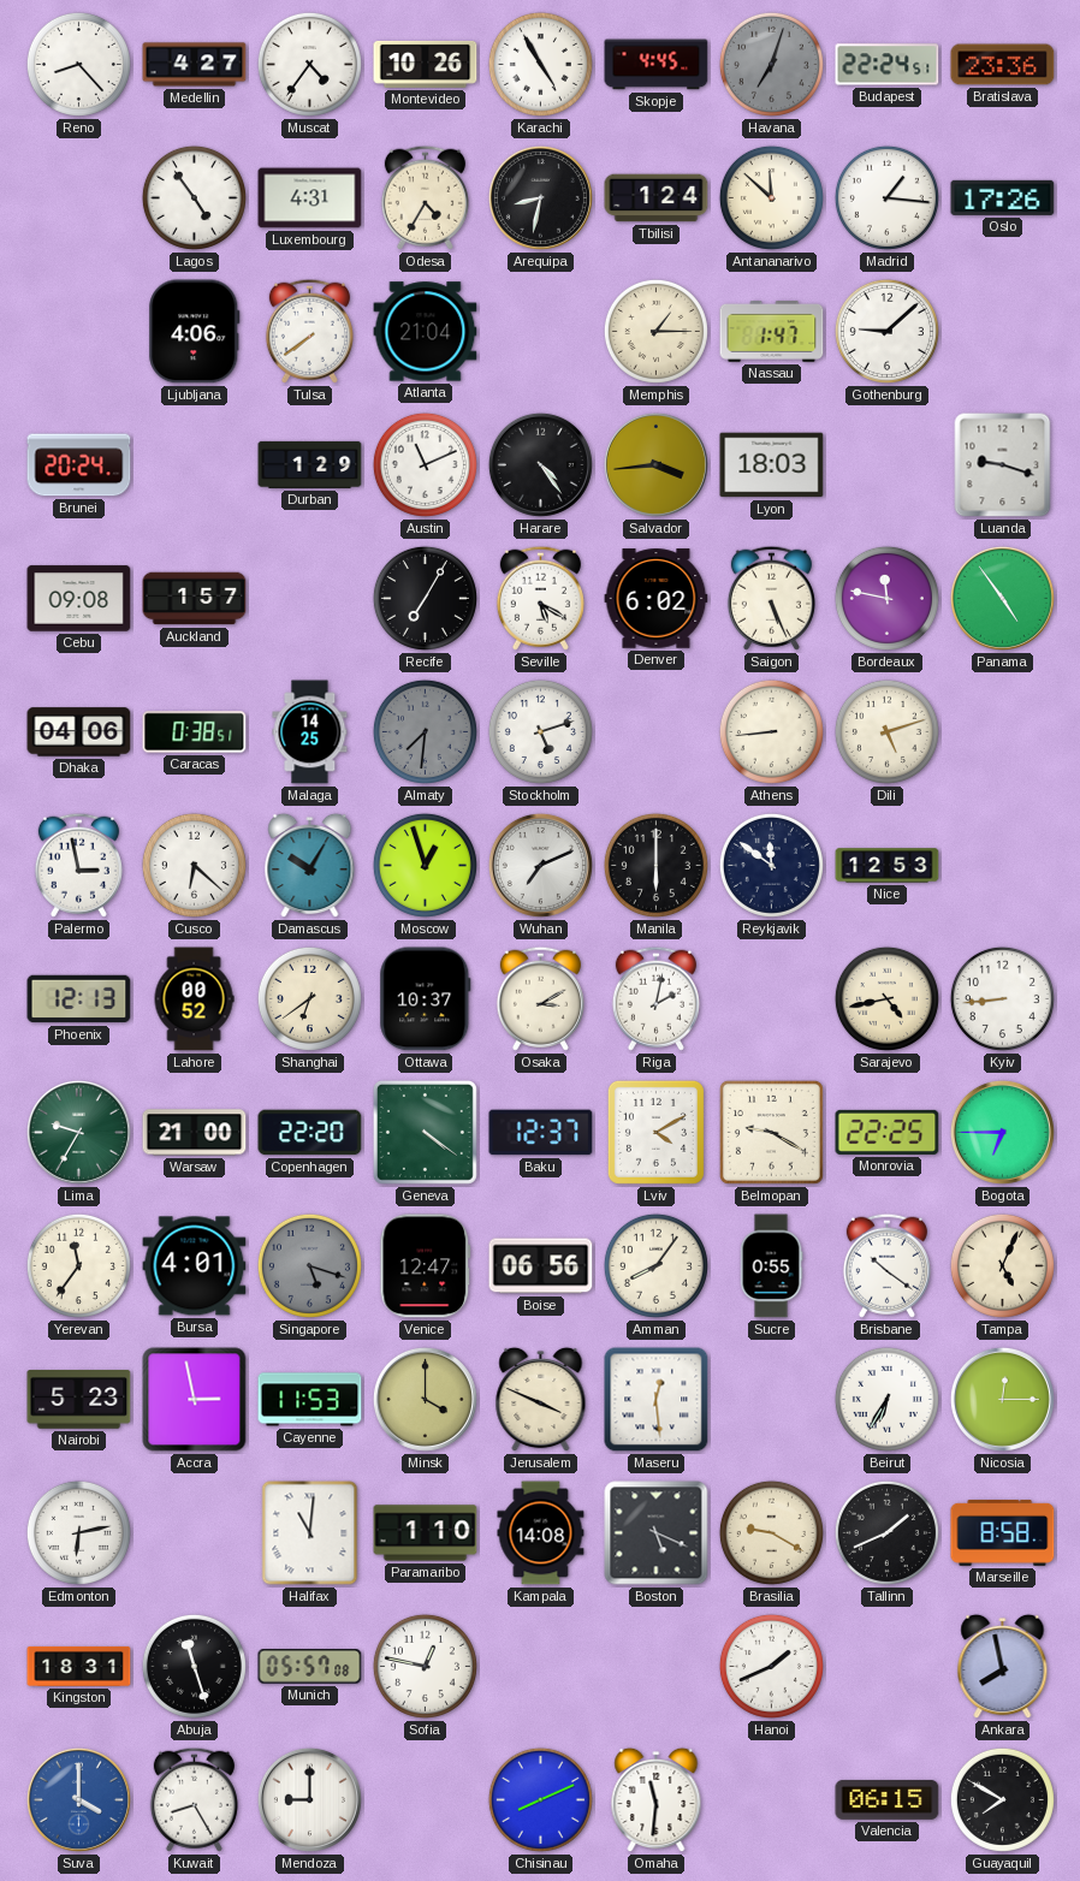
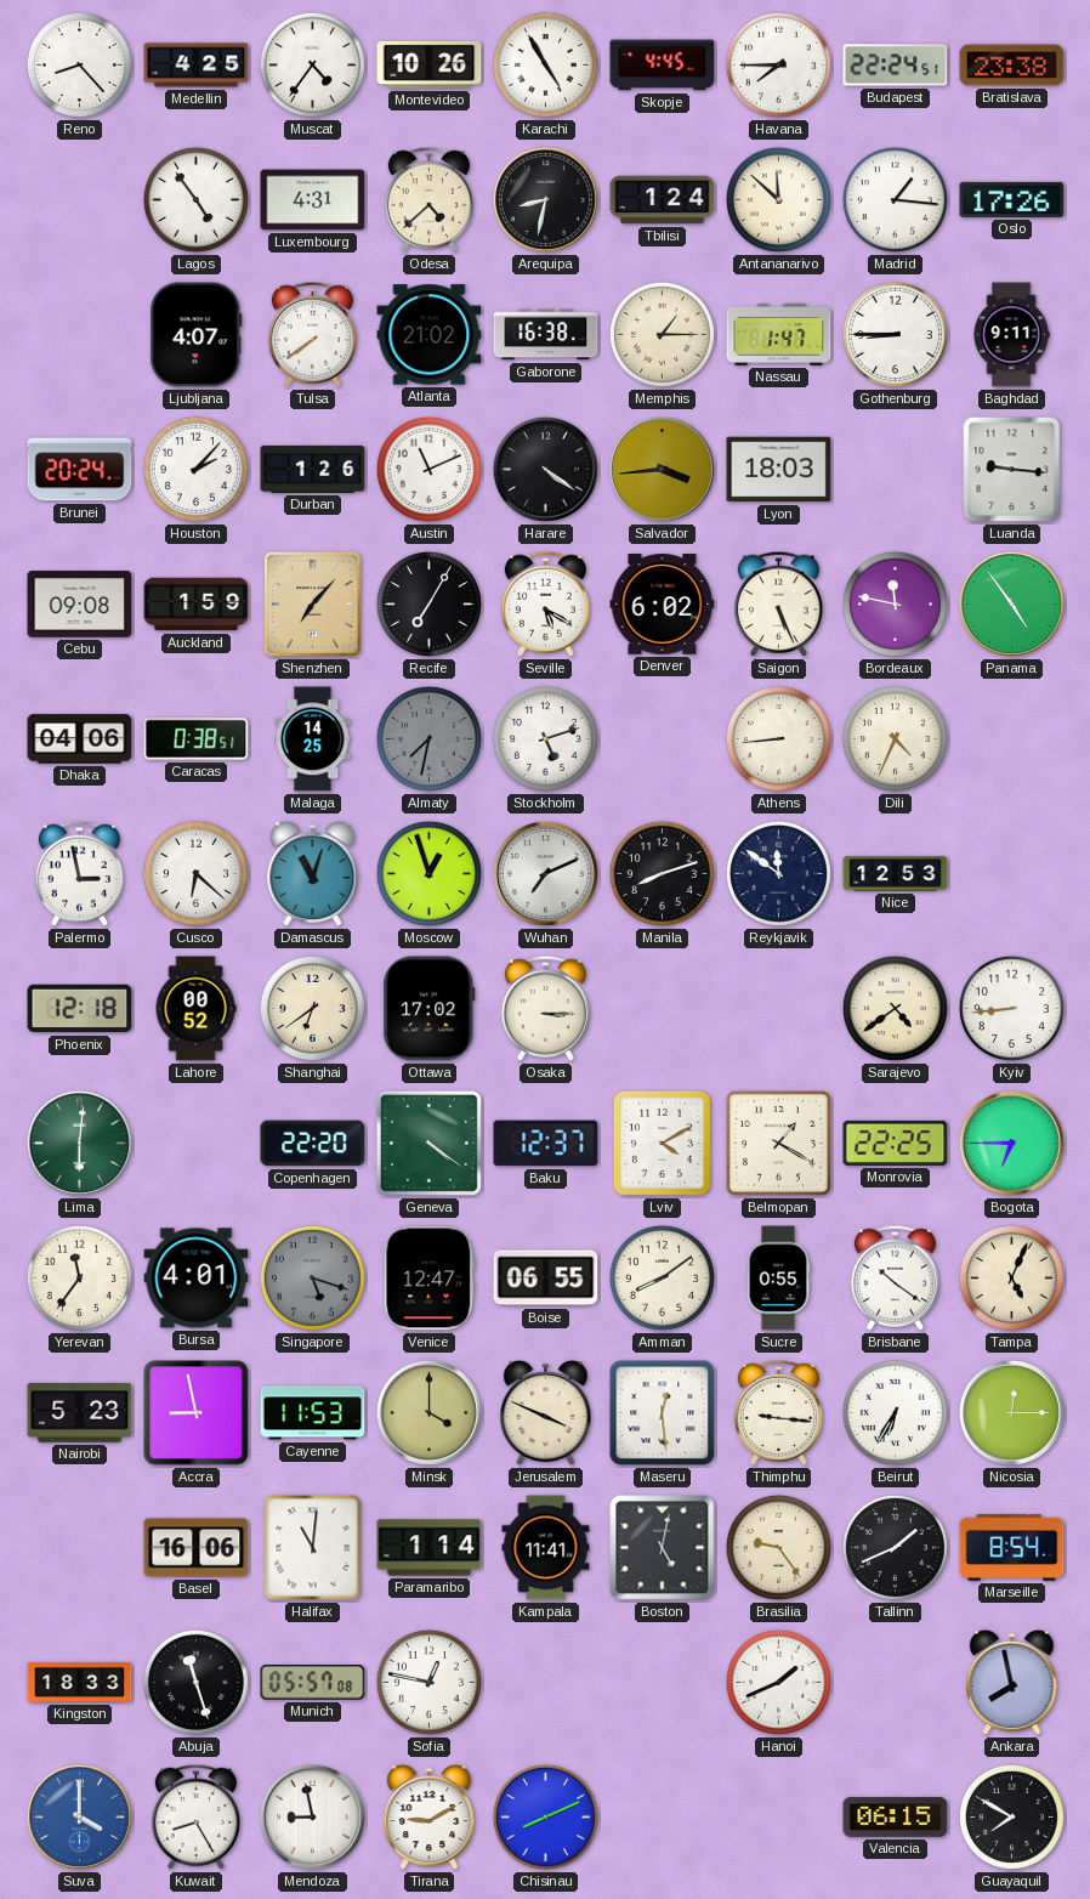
Medellin: 4:27 -> 4:25 (197, 66)
Havana: 7:03 -> 7:45 (778, 64)
Havana dial: grey -> white (778, 64)
Bratislava: 23:36 -> 23:38 (1012, 66)
Odesa: 4:35 -> 4:38 (428, 199)
Ljubljana: 4:06 -> 4:07 (197, 335)
Atlanta: 21:04 -> 21:02 (430, 335)
Gaborone: none -> 16:38 (546, 335)
Gothenburg: 9:08 -> 8:45 (895, 334)
Baghdad: none -> 9:11 (1011, 335)
Houston: none -> 2:07 (195, 469)
Durban: 1:29 -> 1:26 (313, 469)
Harare: 4:24 -> 4:21 (545, 469)
Luanda: 9:18 -> 9:16 (1012, 470)
Auckland: 1:57 -> 1:59 (197, 605)
Shenzhen: none -> 7:07 (313, 605)
Almaty: 7:31 -> 7:32 (428, 738)
Dili: 5:12 -> 4:34 (895, 738)
Damascus: 10:05 -> 11:03 (313, 874)
Manila: 6:00 -> 8:12 (662, 873)
Phoenix: 12:13 -> 12:18 (80, 1009)
Ottawa: 10:37 -> 17:02 (430, 1009)
Osaka: 3:10 -> 3:15 (545, 1008)
Riga: 2:02 -> none (655, 998)
Sarajevo: 4:43 -> 4:39 (895, 1008)
Lima: 9:35 -> 6:01 (79, 1143)
Warsaw: 21:00 -> none (195, 1133)
Belmopan: 9:20 -> 1:20 (778, 1143)
Boise: 06:56 -> 06:55 (546, 1279)
Amman: 8:06 -> 8:09 (662, 1277)
Accra: 2:58 -> 8:58 (197, 1413)
Thimphu: none -> 9:16 (778, 1412)
Edmonton: 6:13 -> none (78, 1532)
Basel: none -> 16:06 (197, 1548)
Paramaribo: 1:10 -> 1:14 (430, 1548)
Kampala: 14:08 -> 11:41 (546, 1548)
Boston: 5:19 -> 5:02 (663, 1548)
Brasilia: 9:20 -> 9:24 (778, 1547)
Marseille: 8:58 -> 8:54 (1012, 1547)
Kingston: 18:31 -> 18:33 (80, 1682)
Mendoza: 9:00 -> 8:58 (312, 1816)
Tirana: none -> 9:10 (430, 1818)
Omaha: 11:31 -> none (657, 1800)
